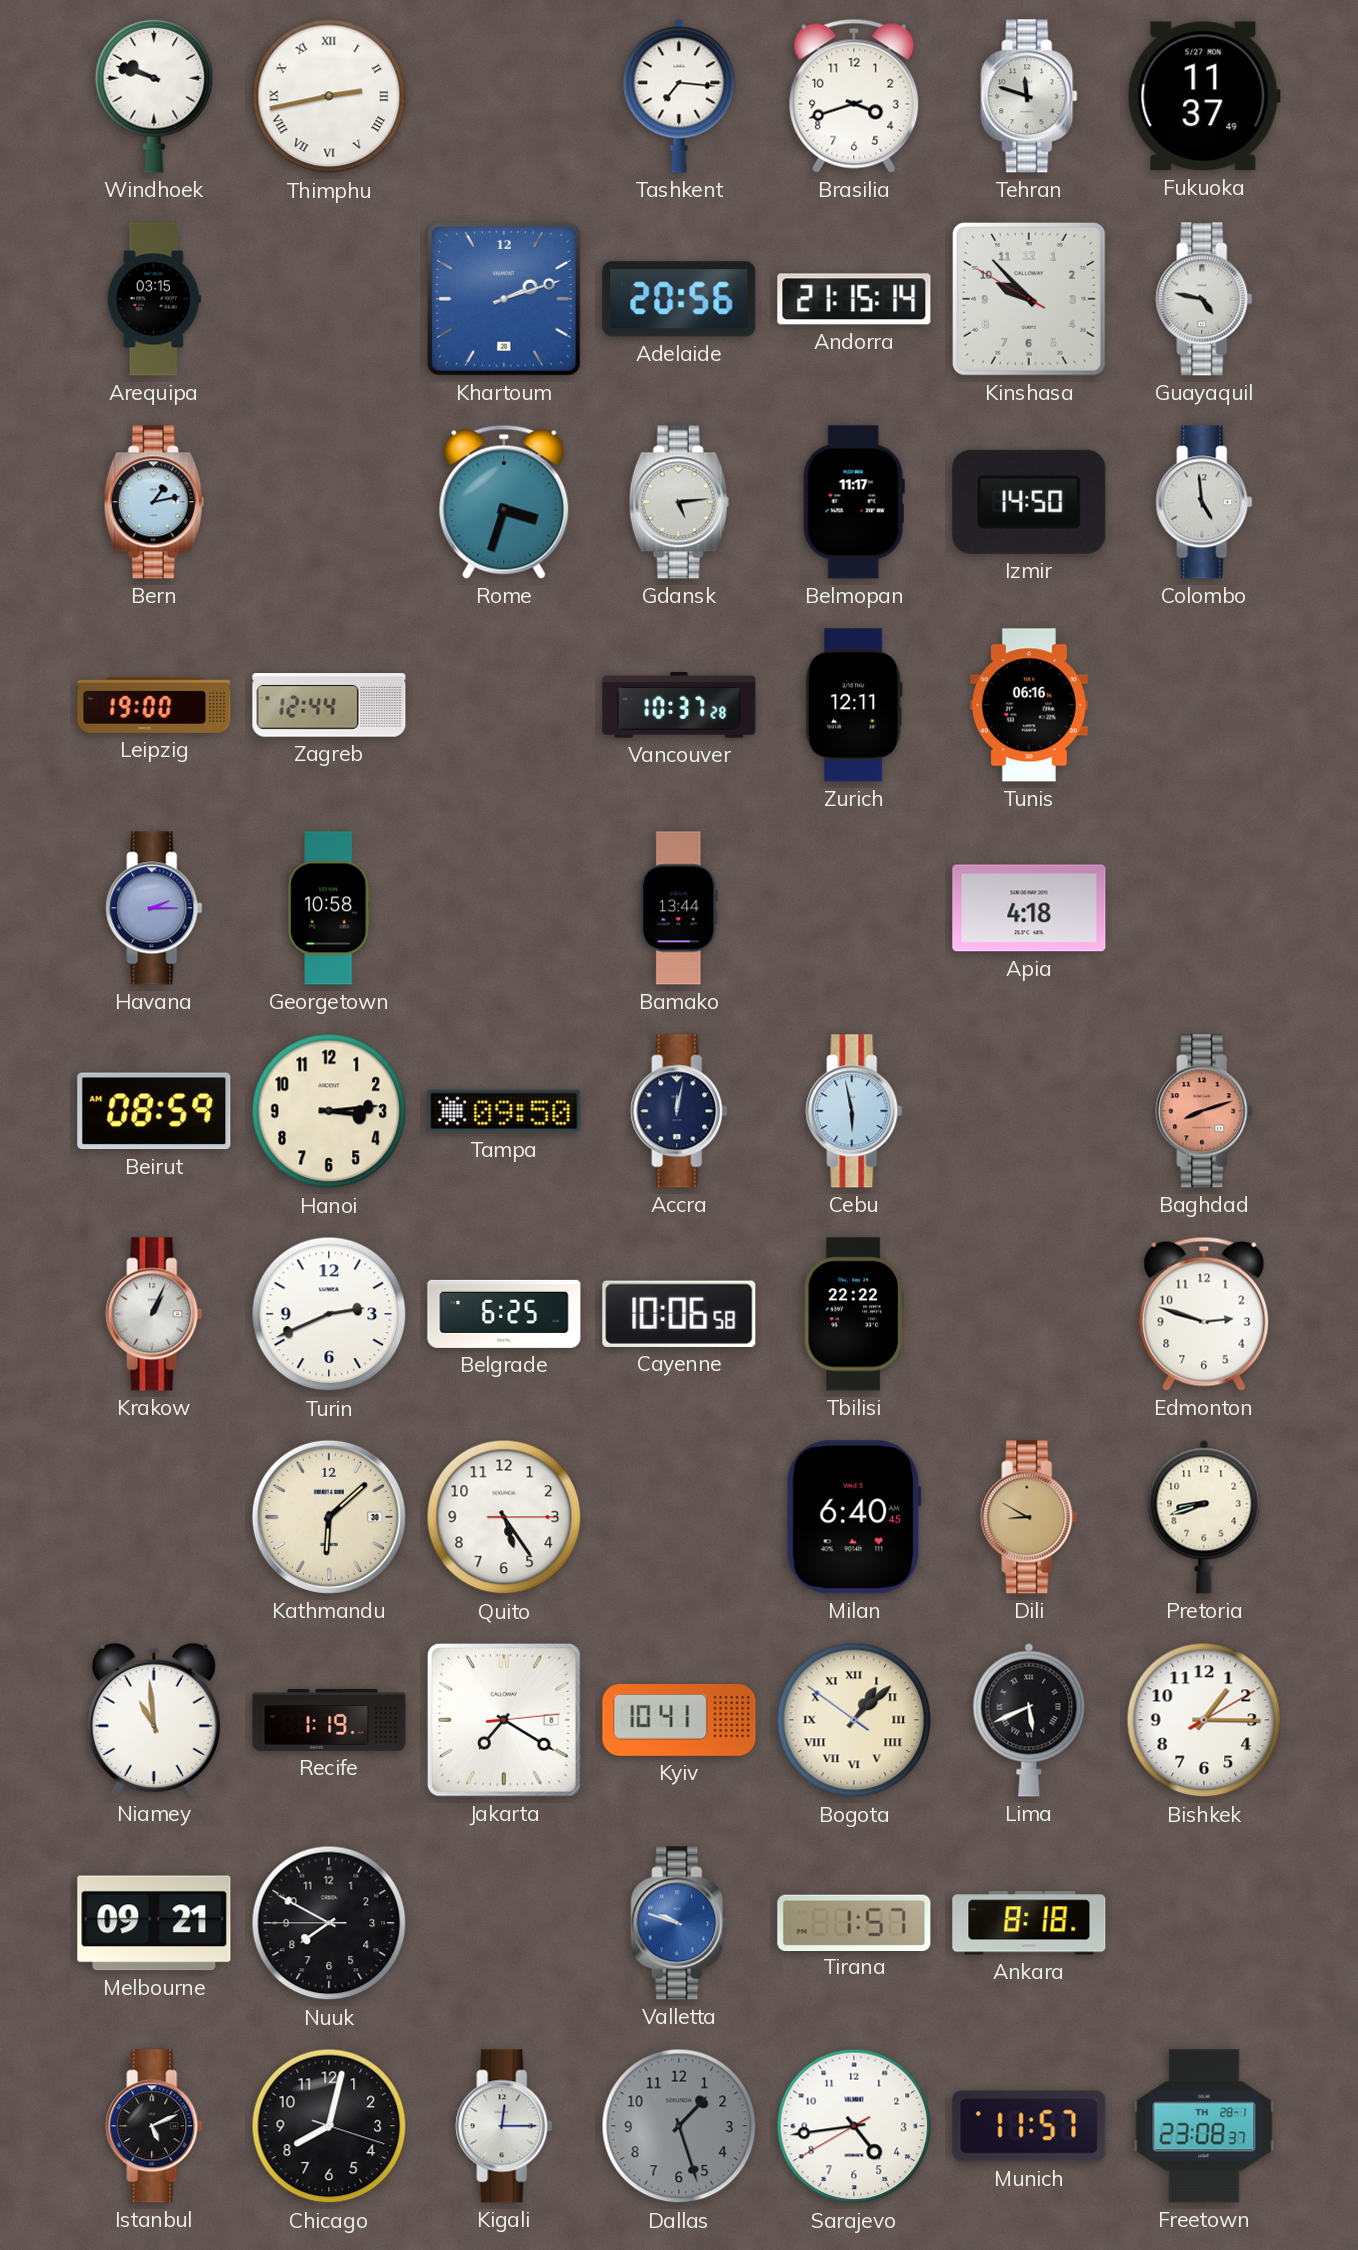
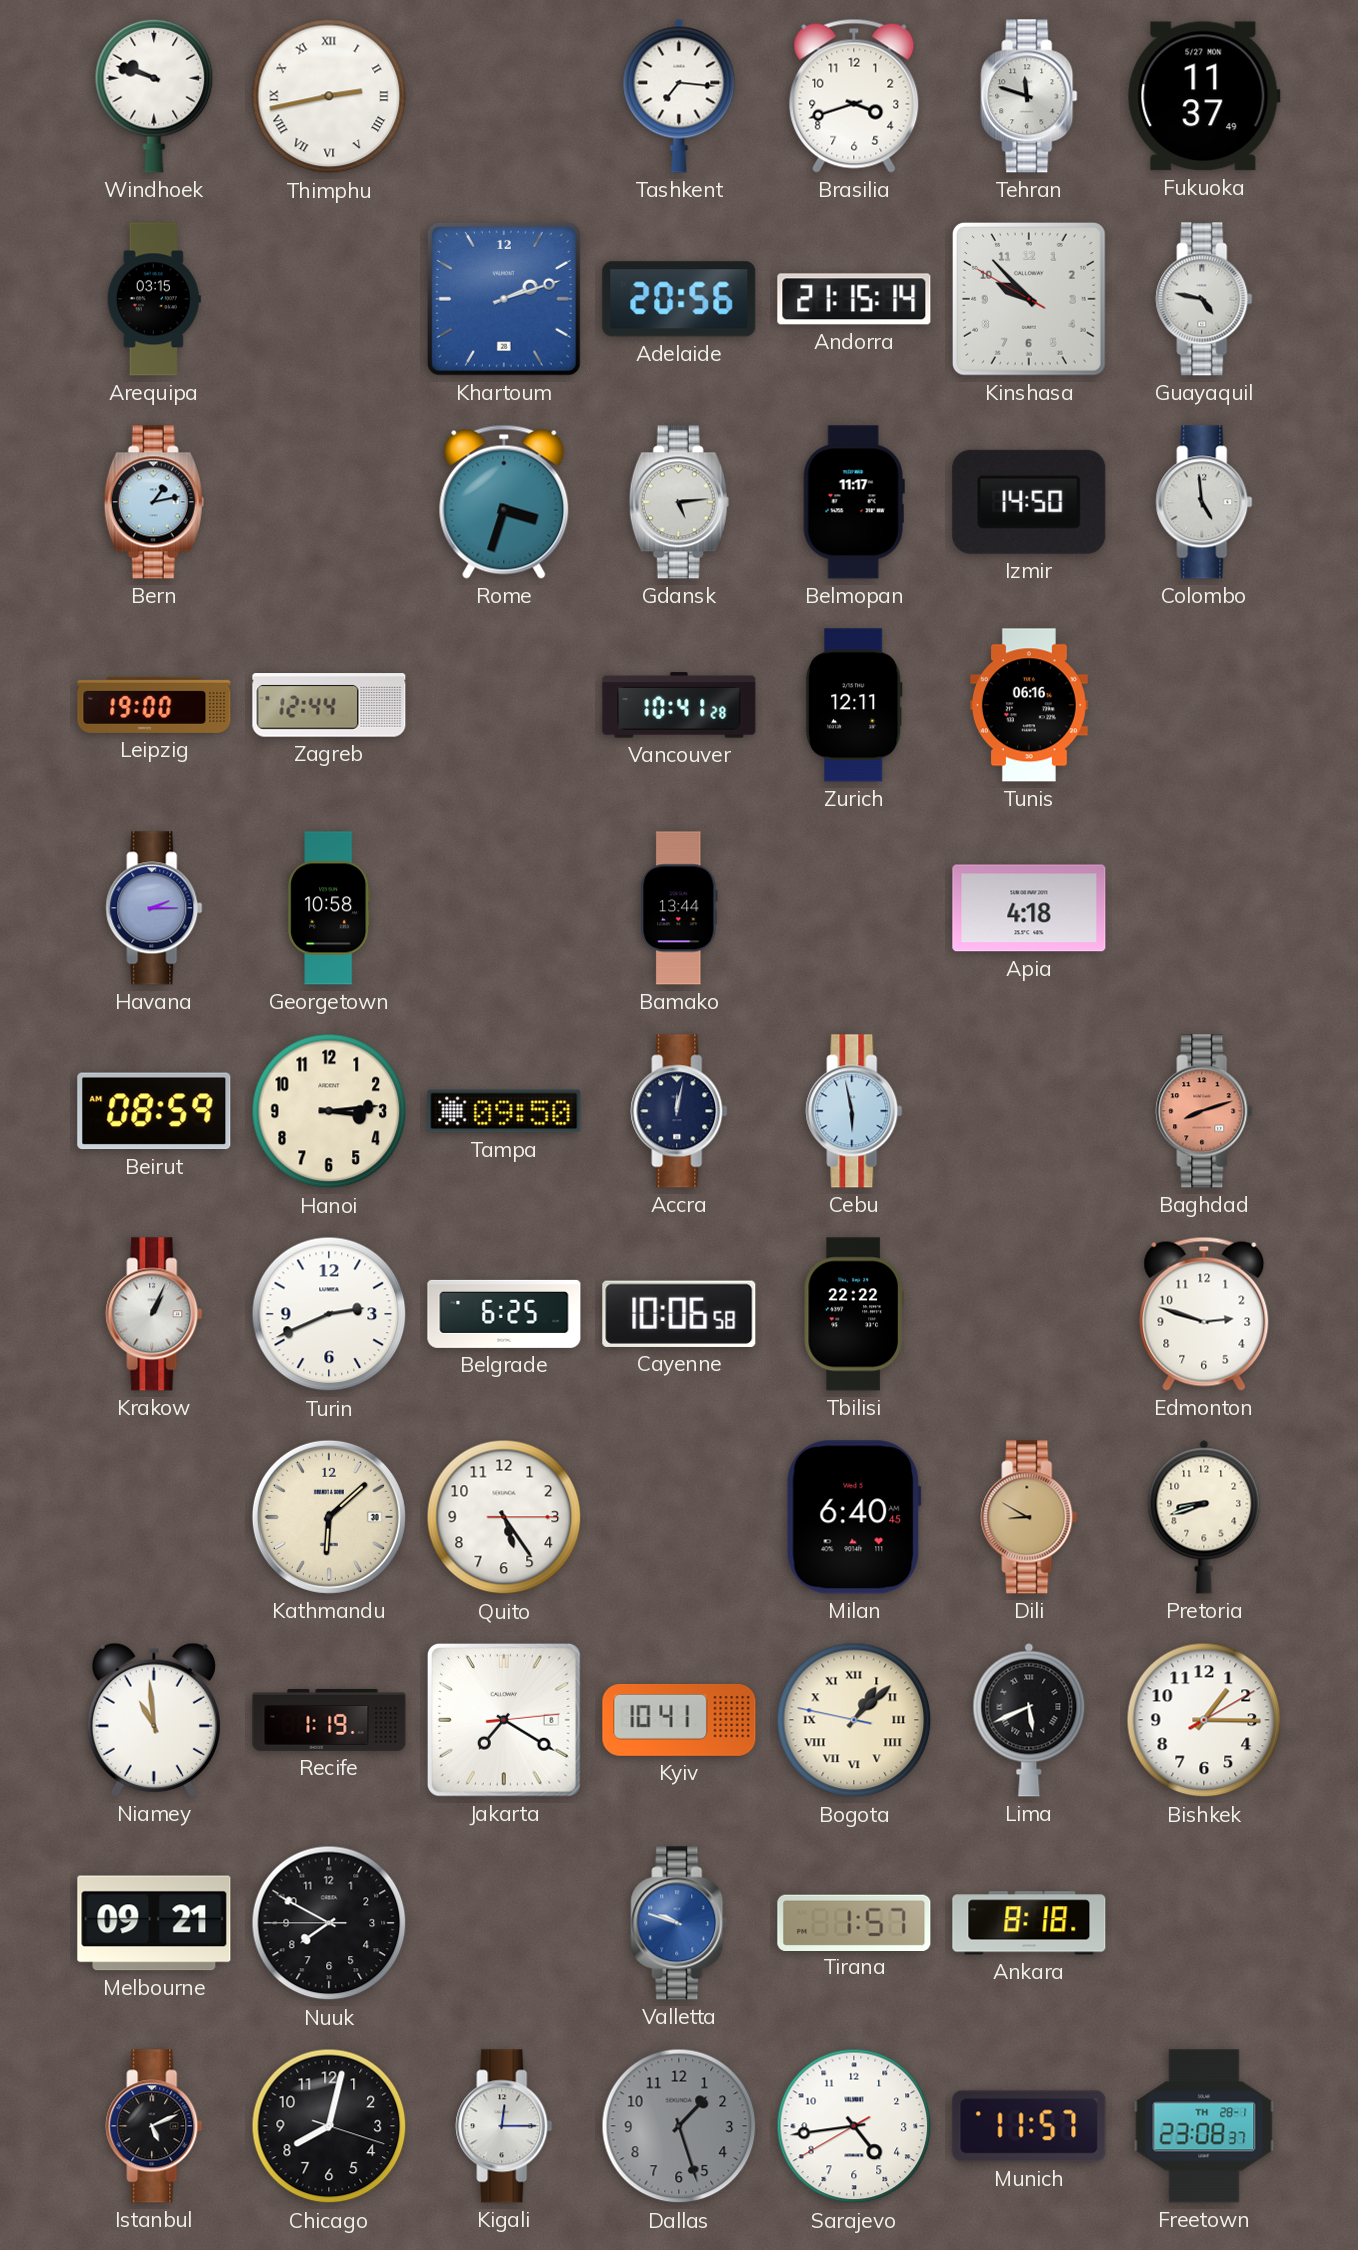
Vancouver: 10:37 -> 10:41 (679, 705)
Bogota: 1:07:51 -> 1:07:47 (854, 1720)
